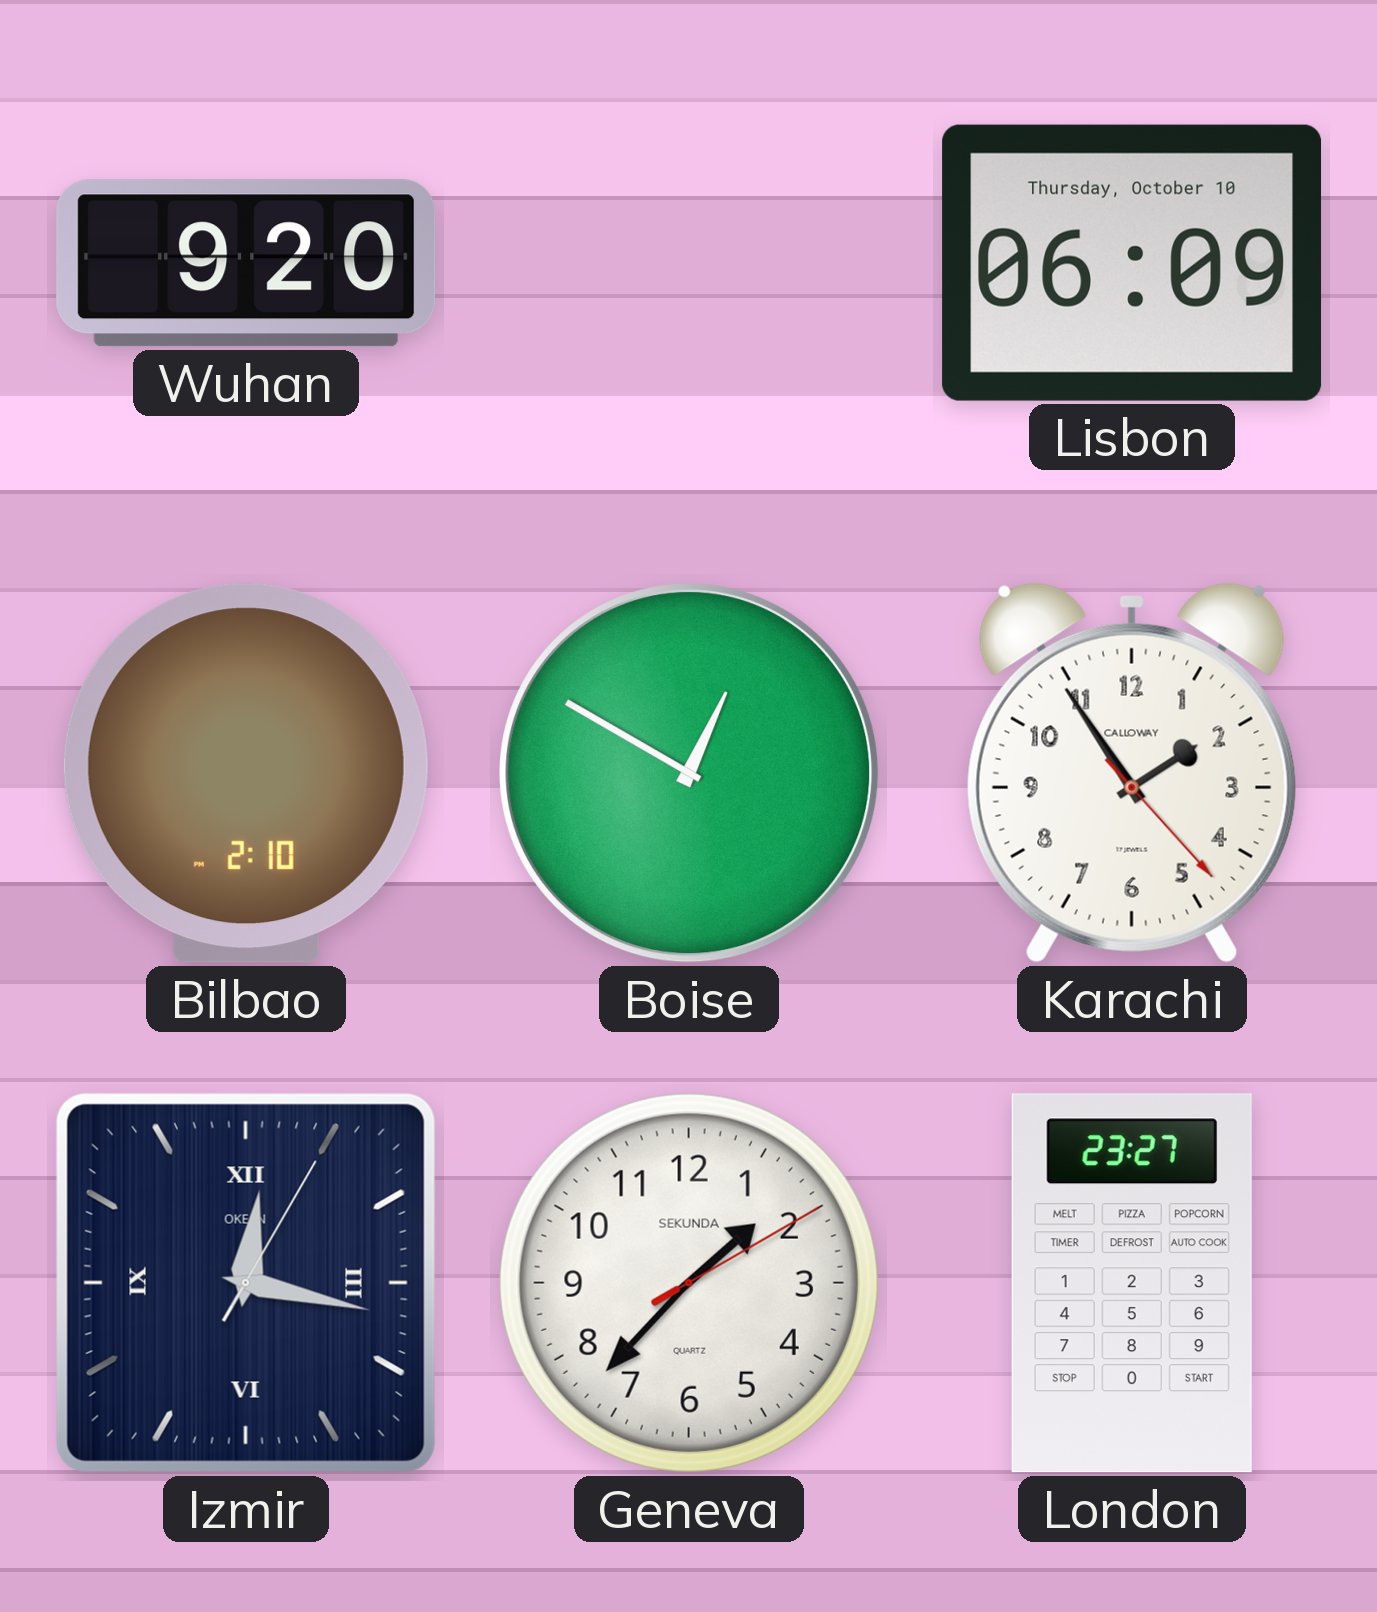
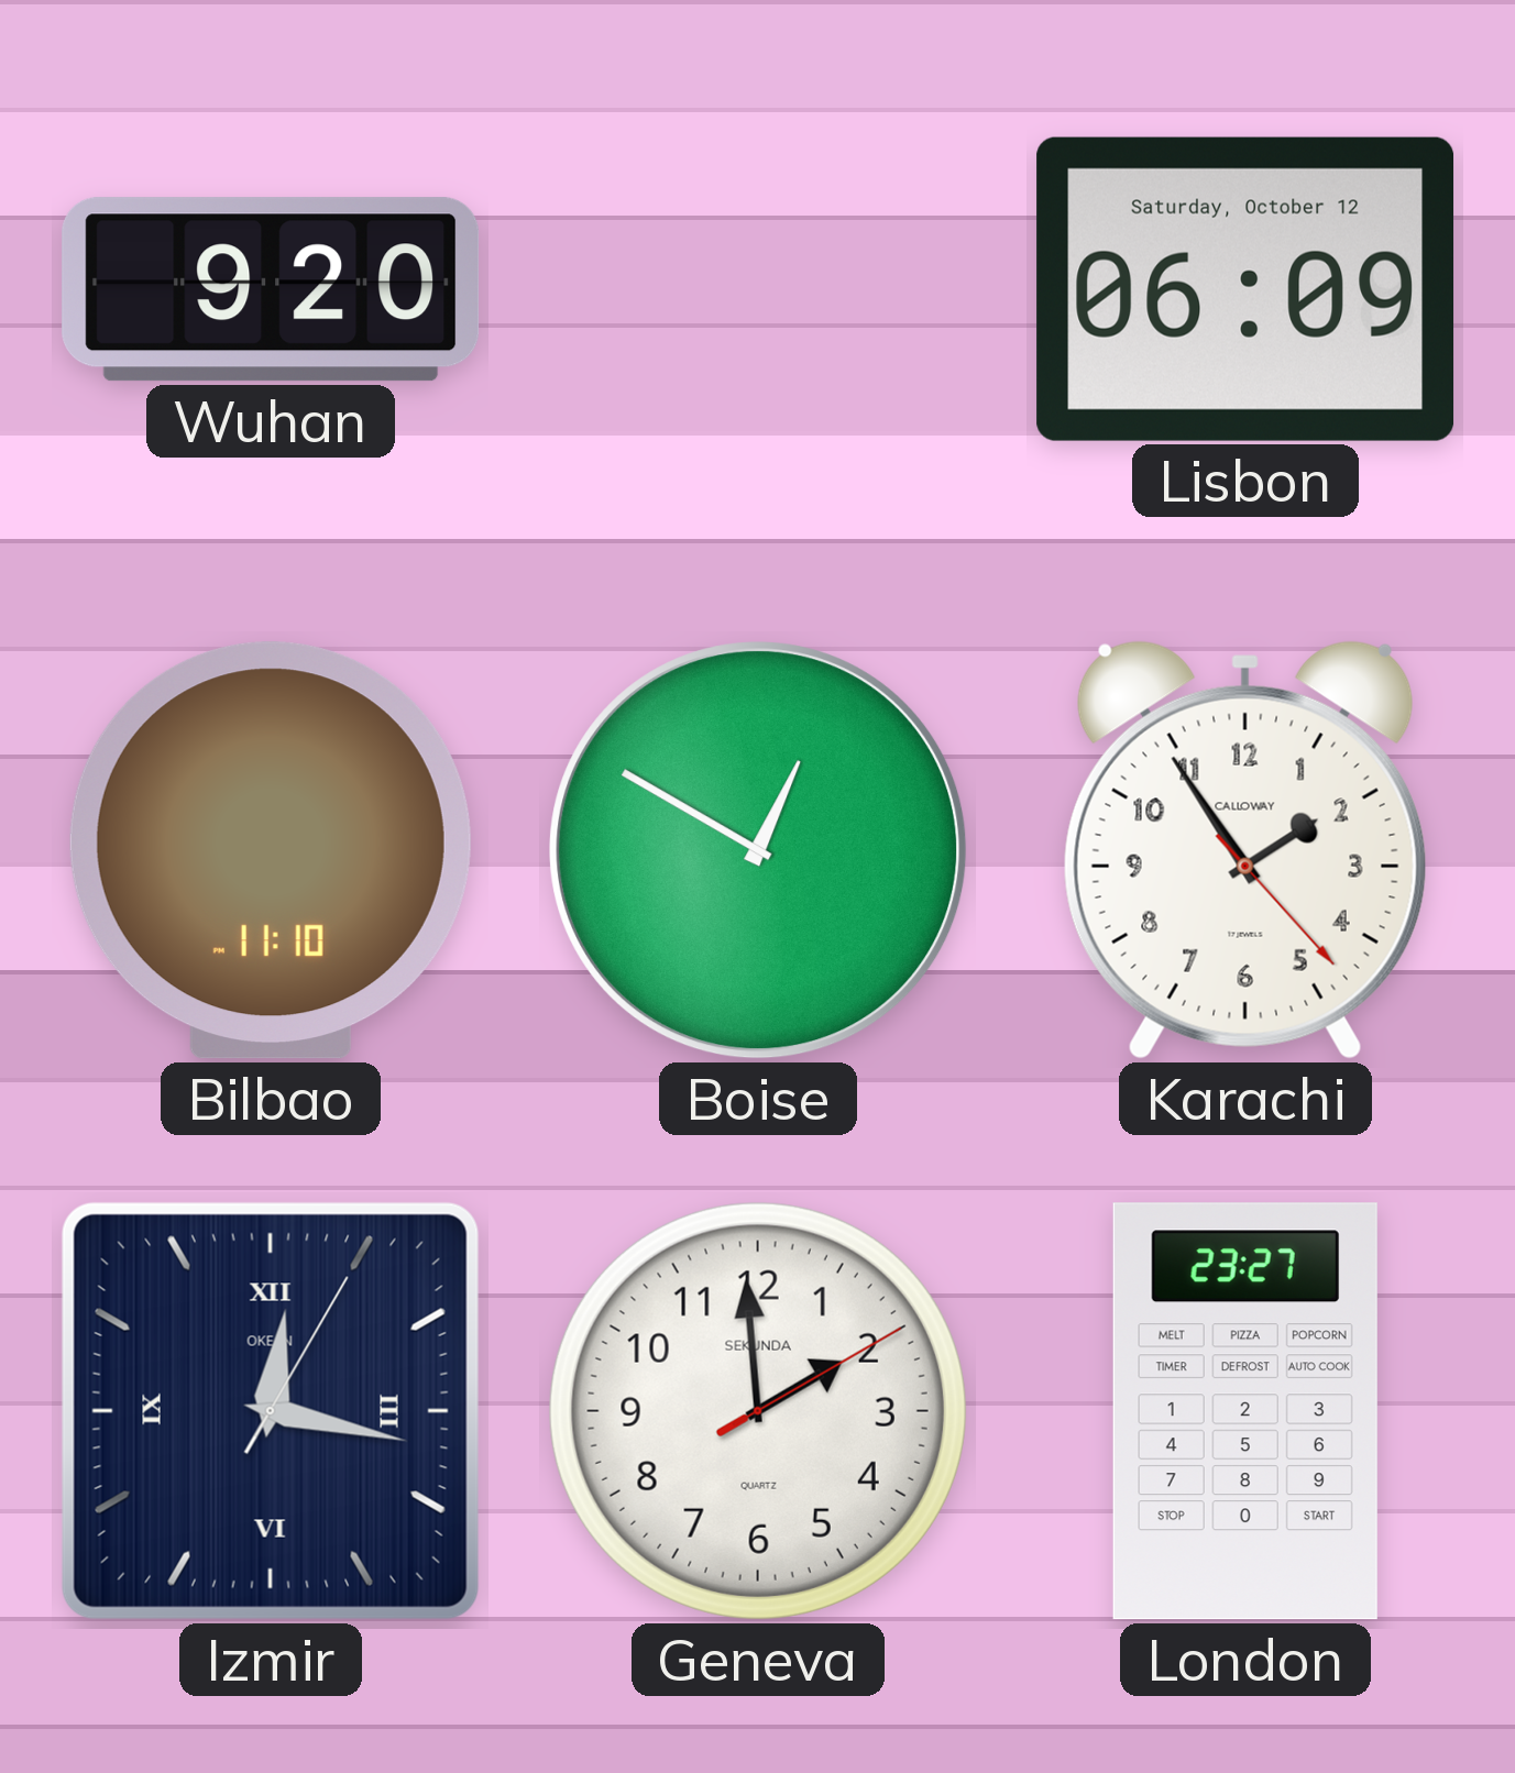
Lisbon date: Thursday, October 10 -> Saturday, October 12 (1245, 289)
Bilbao: 2:10 -> 11:10 (271, 850)
Geneva: 1:37 -> 1:59 (758, 1411)
